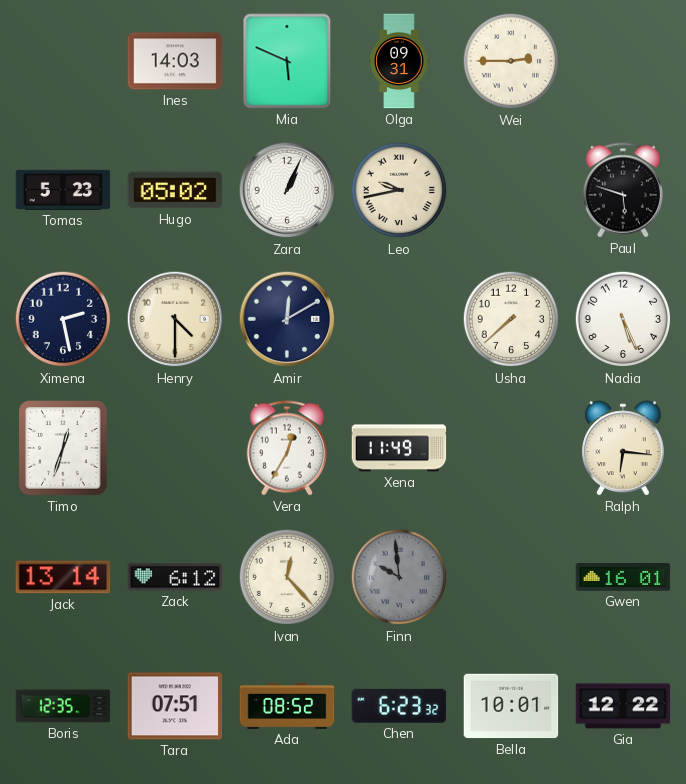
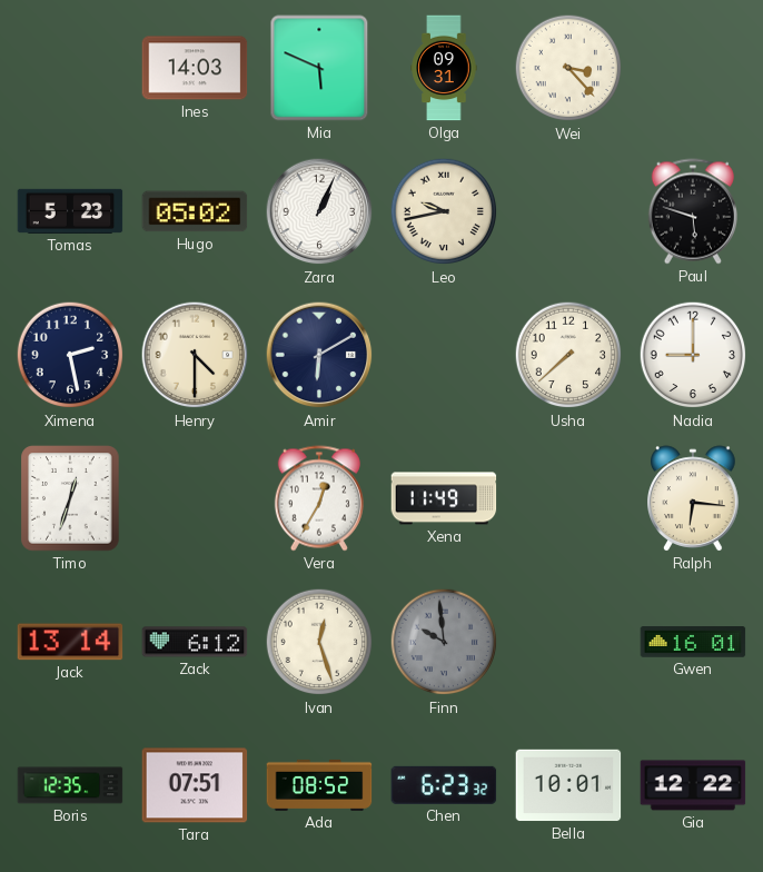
Wei: 2:45 -> 3:23 (568, 68)
Amir: 12:10 -> 6:10 (319, 355)
Nadia: 5:26 -> 9:00 (693, 355)
Ivan: 12:23 -> 12:27 (319, 642)
